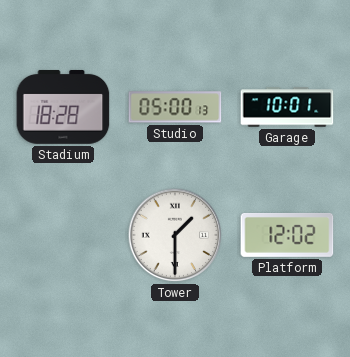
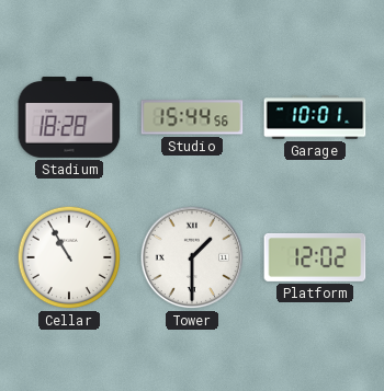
Studio: 05:00 -> 15:44 (192, 117)
Cellar: none -> 10:55 (69, 257)
